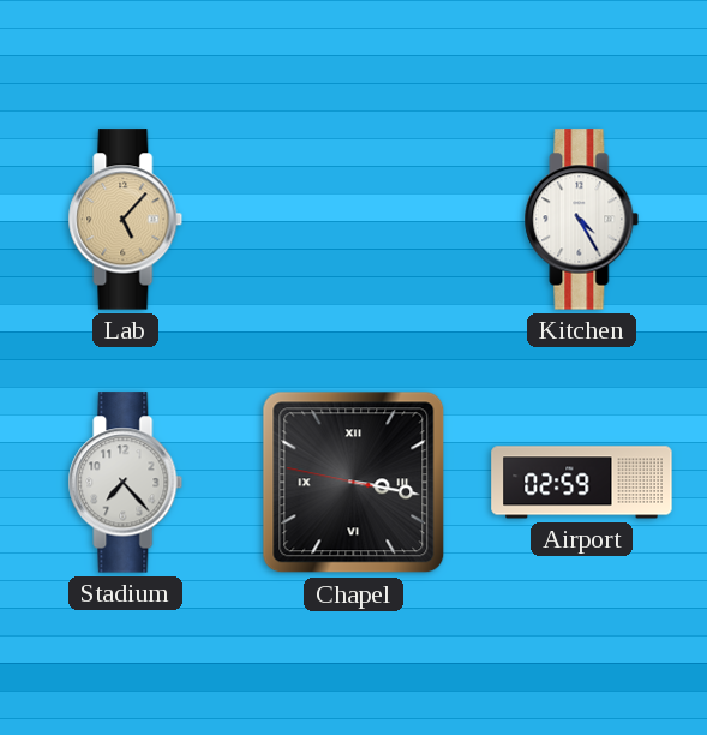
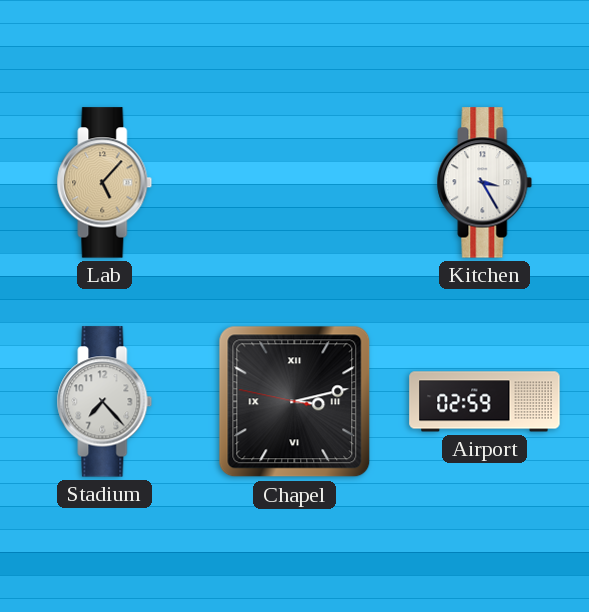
Kitchen: 4:25 -> 3:25 (485, 183)
Chapel: 3:16 -> 3:12 (295, 402)
